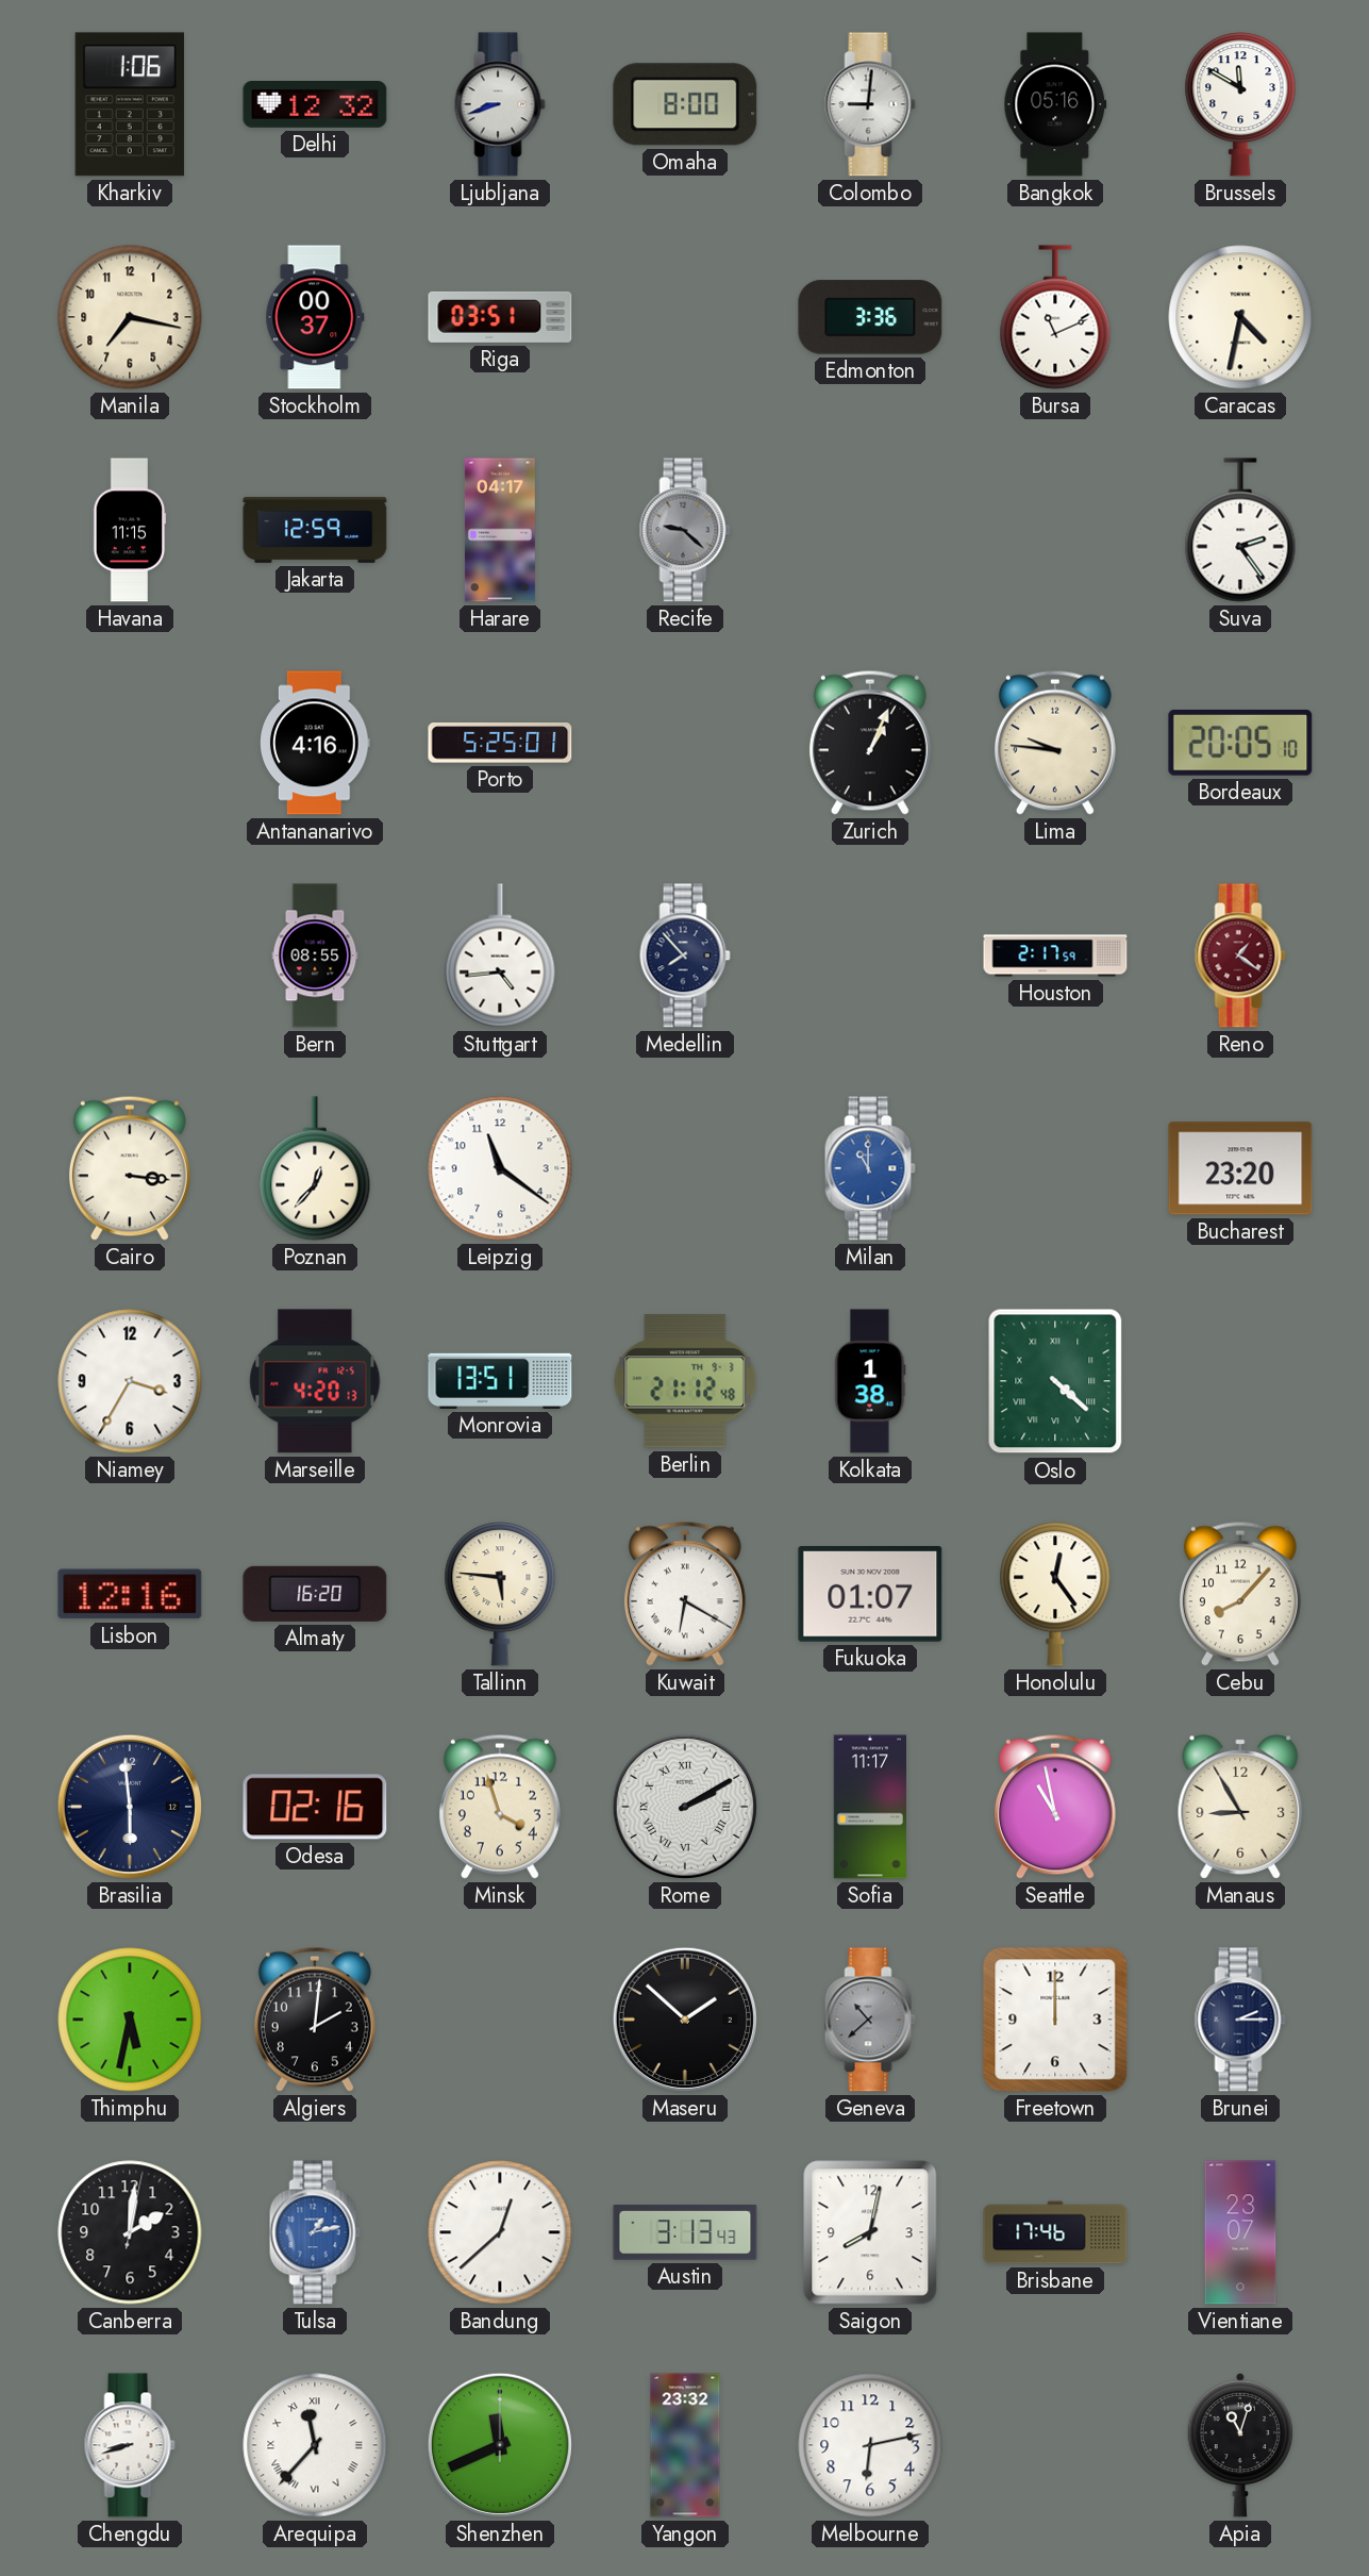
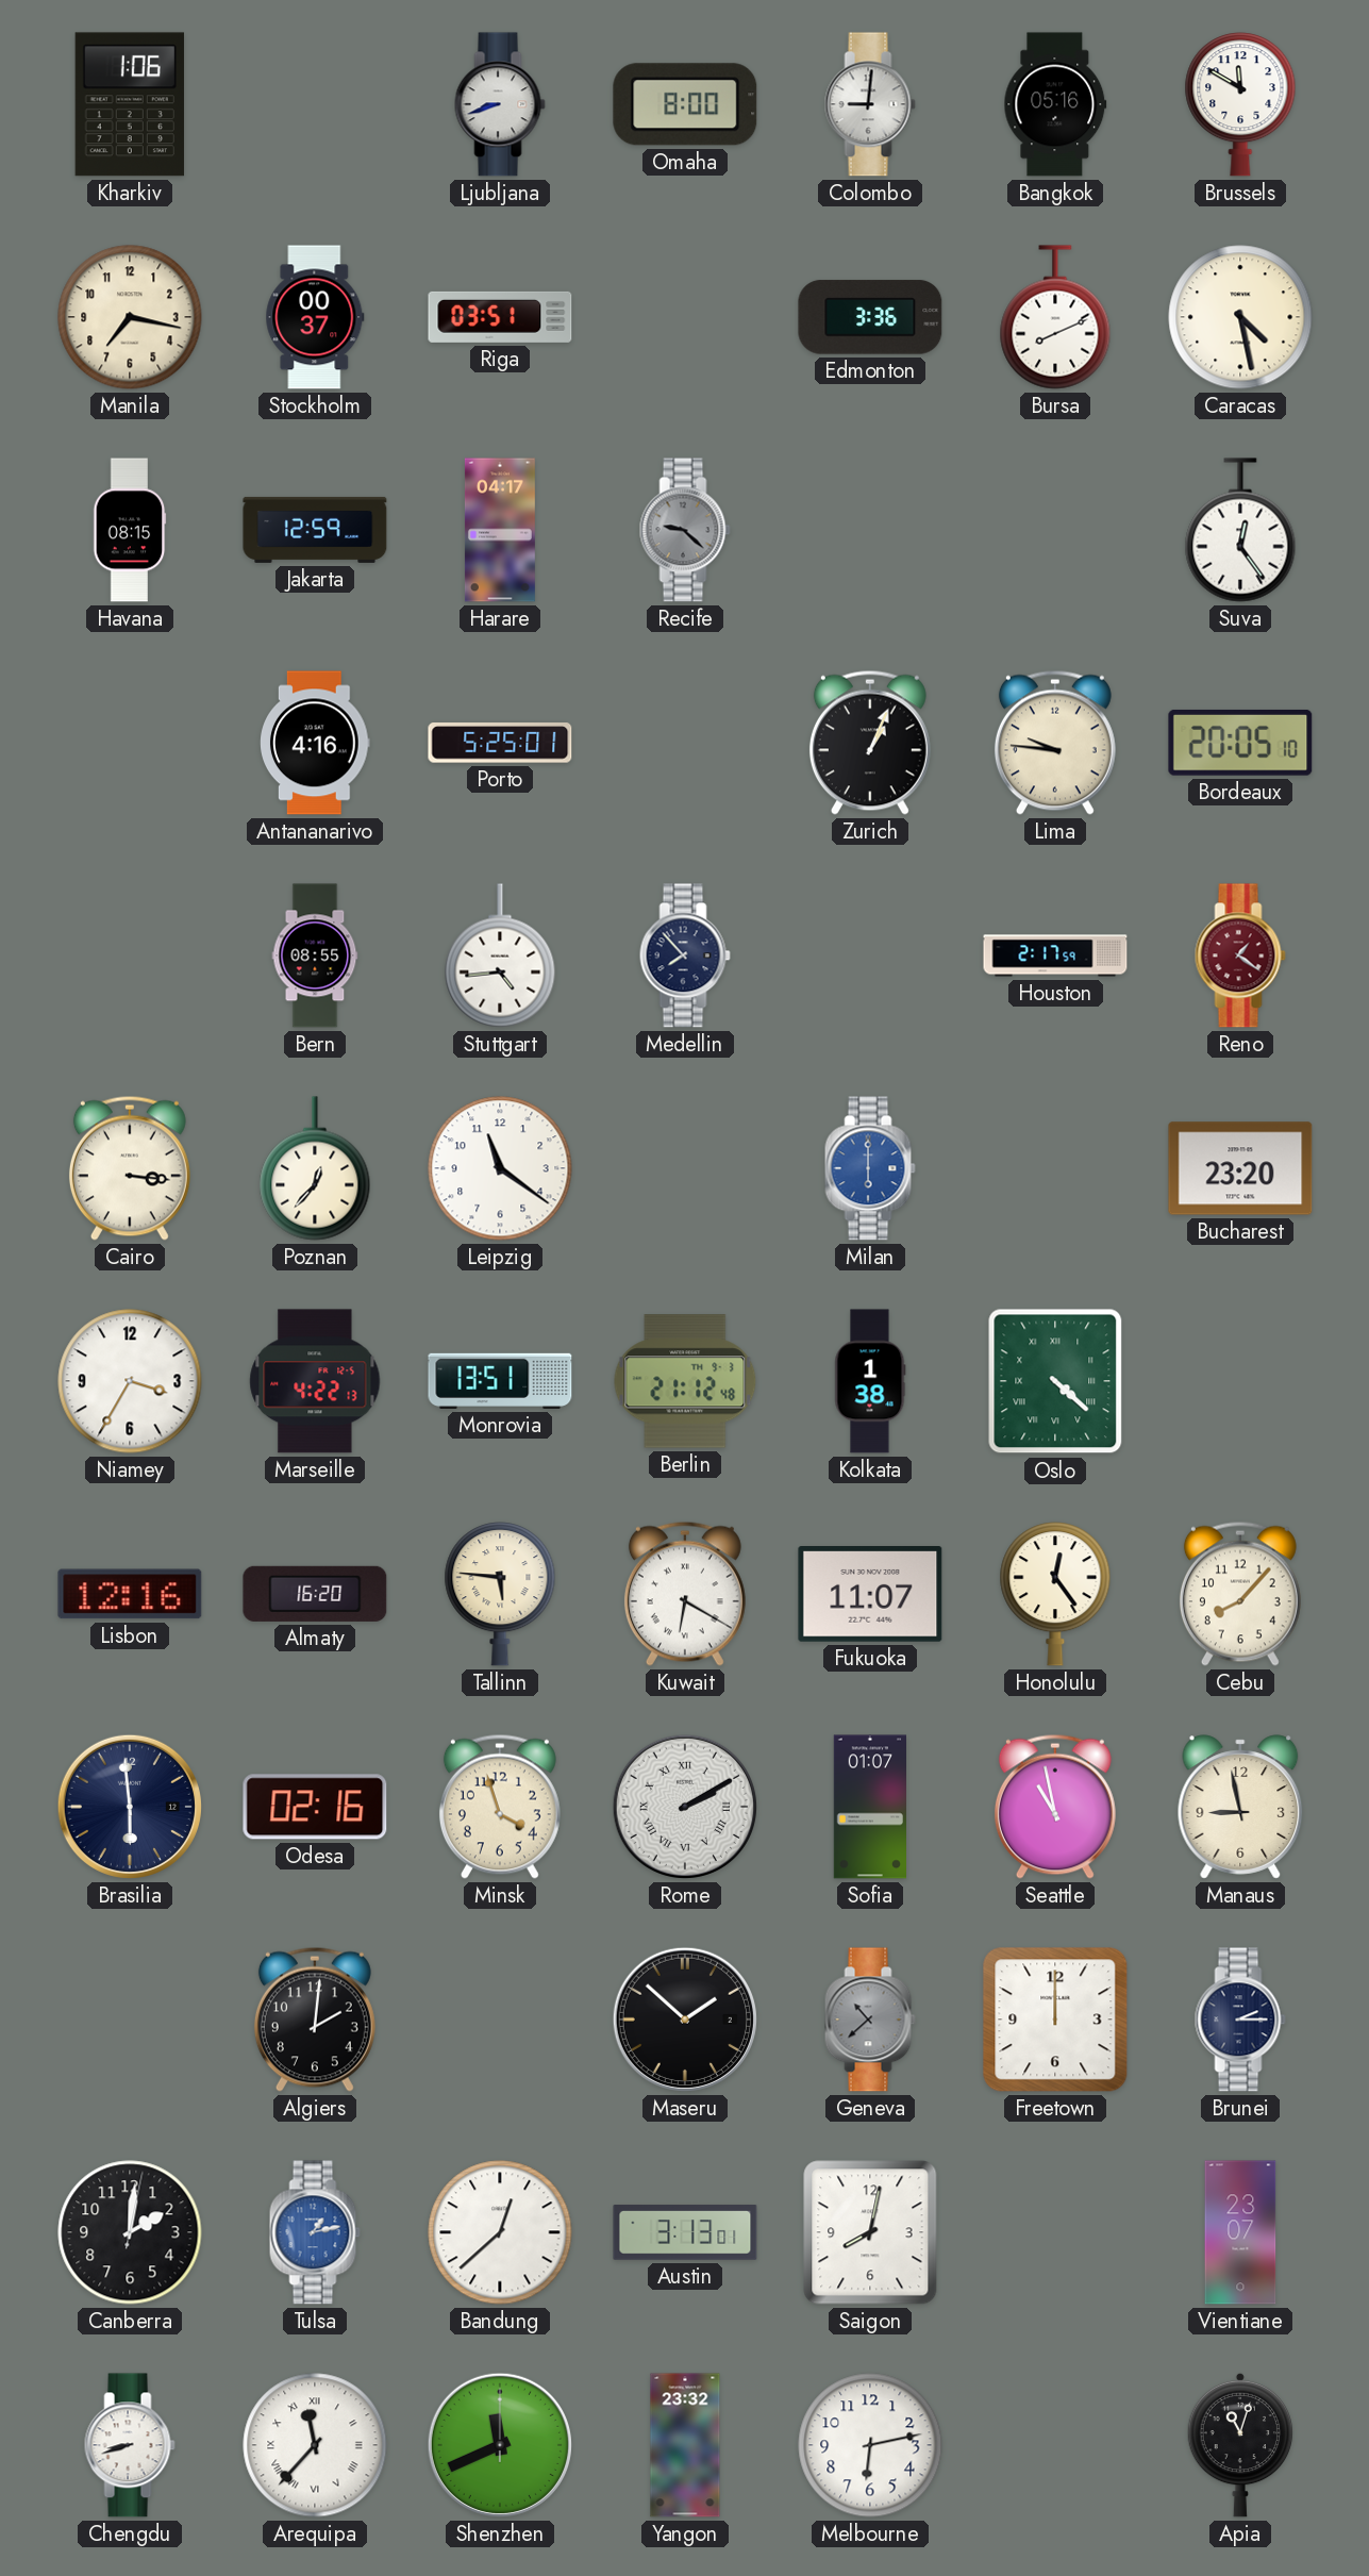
Delhi: 12:32 -> none (315, 105)
Bursa: 11:11 -> 8:11 (1055, 317)
Caracas: 4:32 -> 4:28 (1240, 317)
Havana: 11:15 -> 08:15 (130, 530)
Suva: 2:24 -> 12:24 (1240, 530)
Milan: 11:00 -> 6:00 (870, 1168)
Marseille: 4:20 -> 4:22 (315, 1381)
Fukuoka: 01:07 -> 11:07 (870, 1595)
Sofia: 11:17 -> 01:07 (869, 1807)
Manaus: 8:55 -> 8:58 (1240, 1807)
Thimphu: 5:32 -> none (130, 2020)
Austin: 3:13:43 -> 3:13:01 (685, 2232)
Brisbane: 17:46 -> none (1055, 2232)
